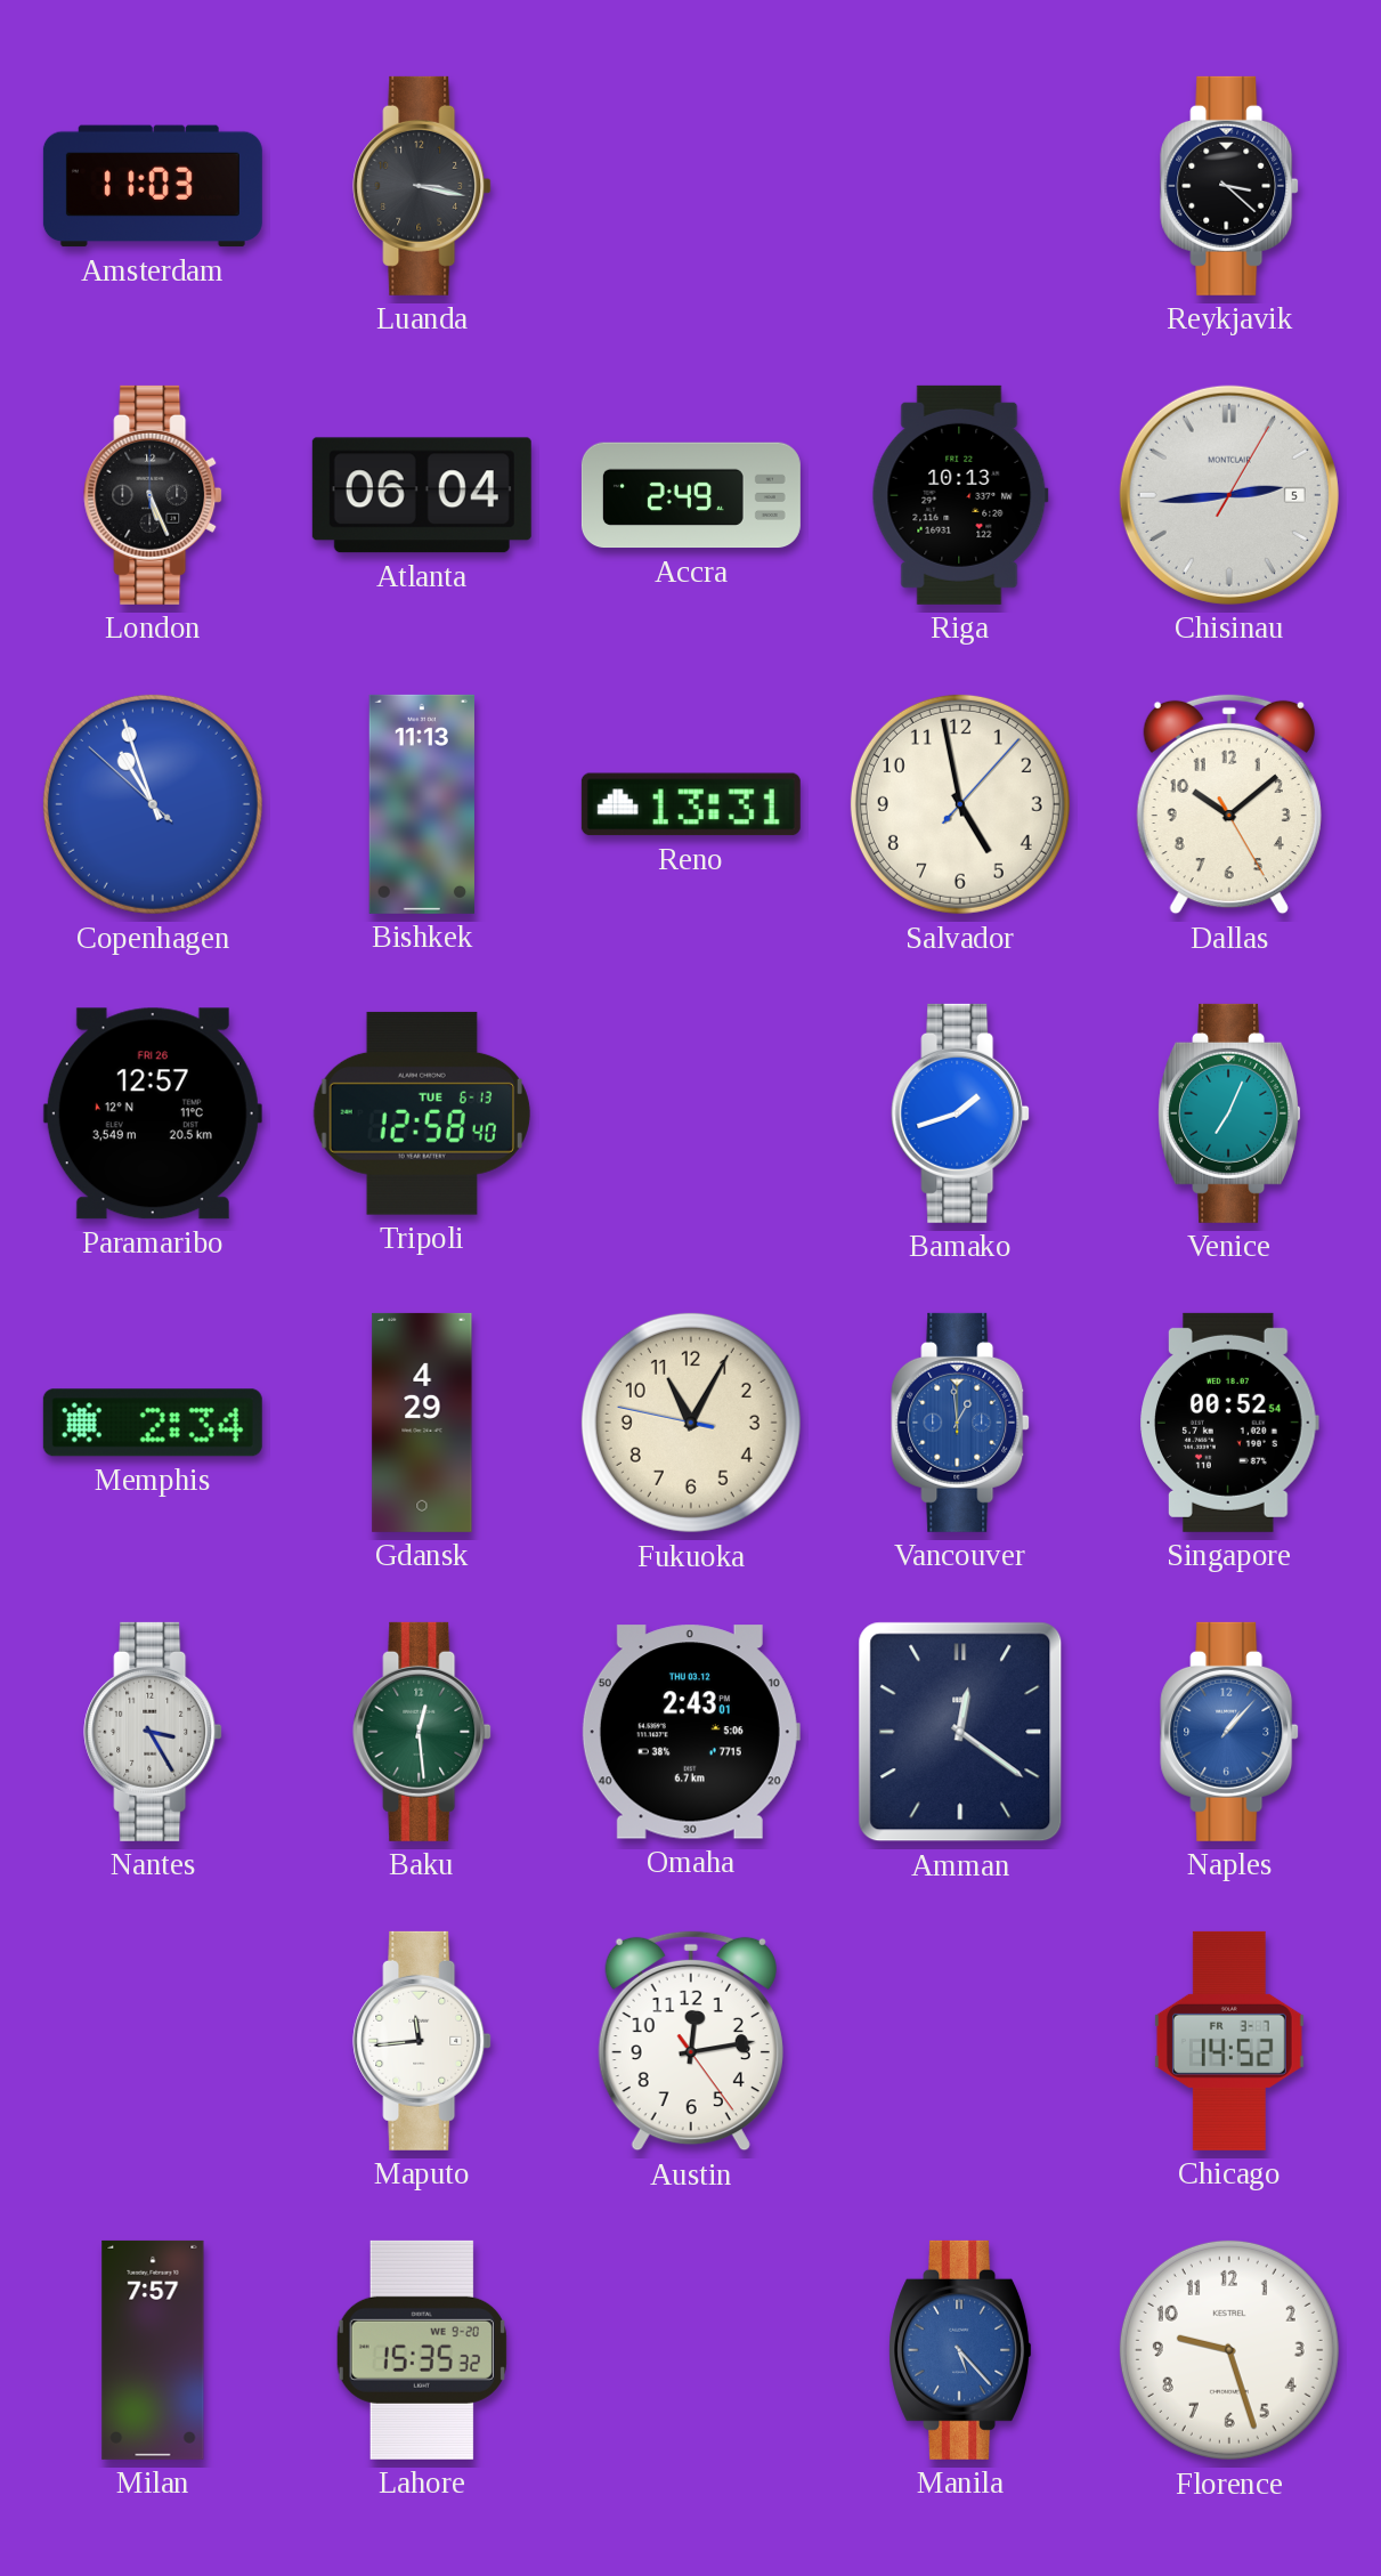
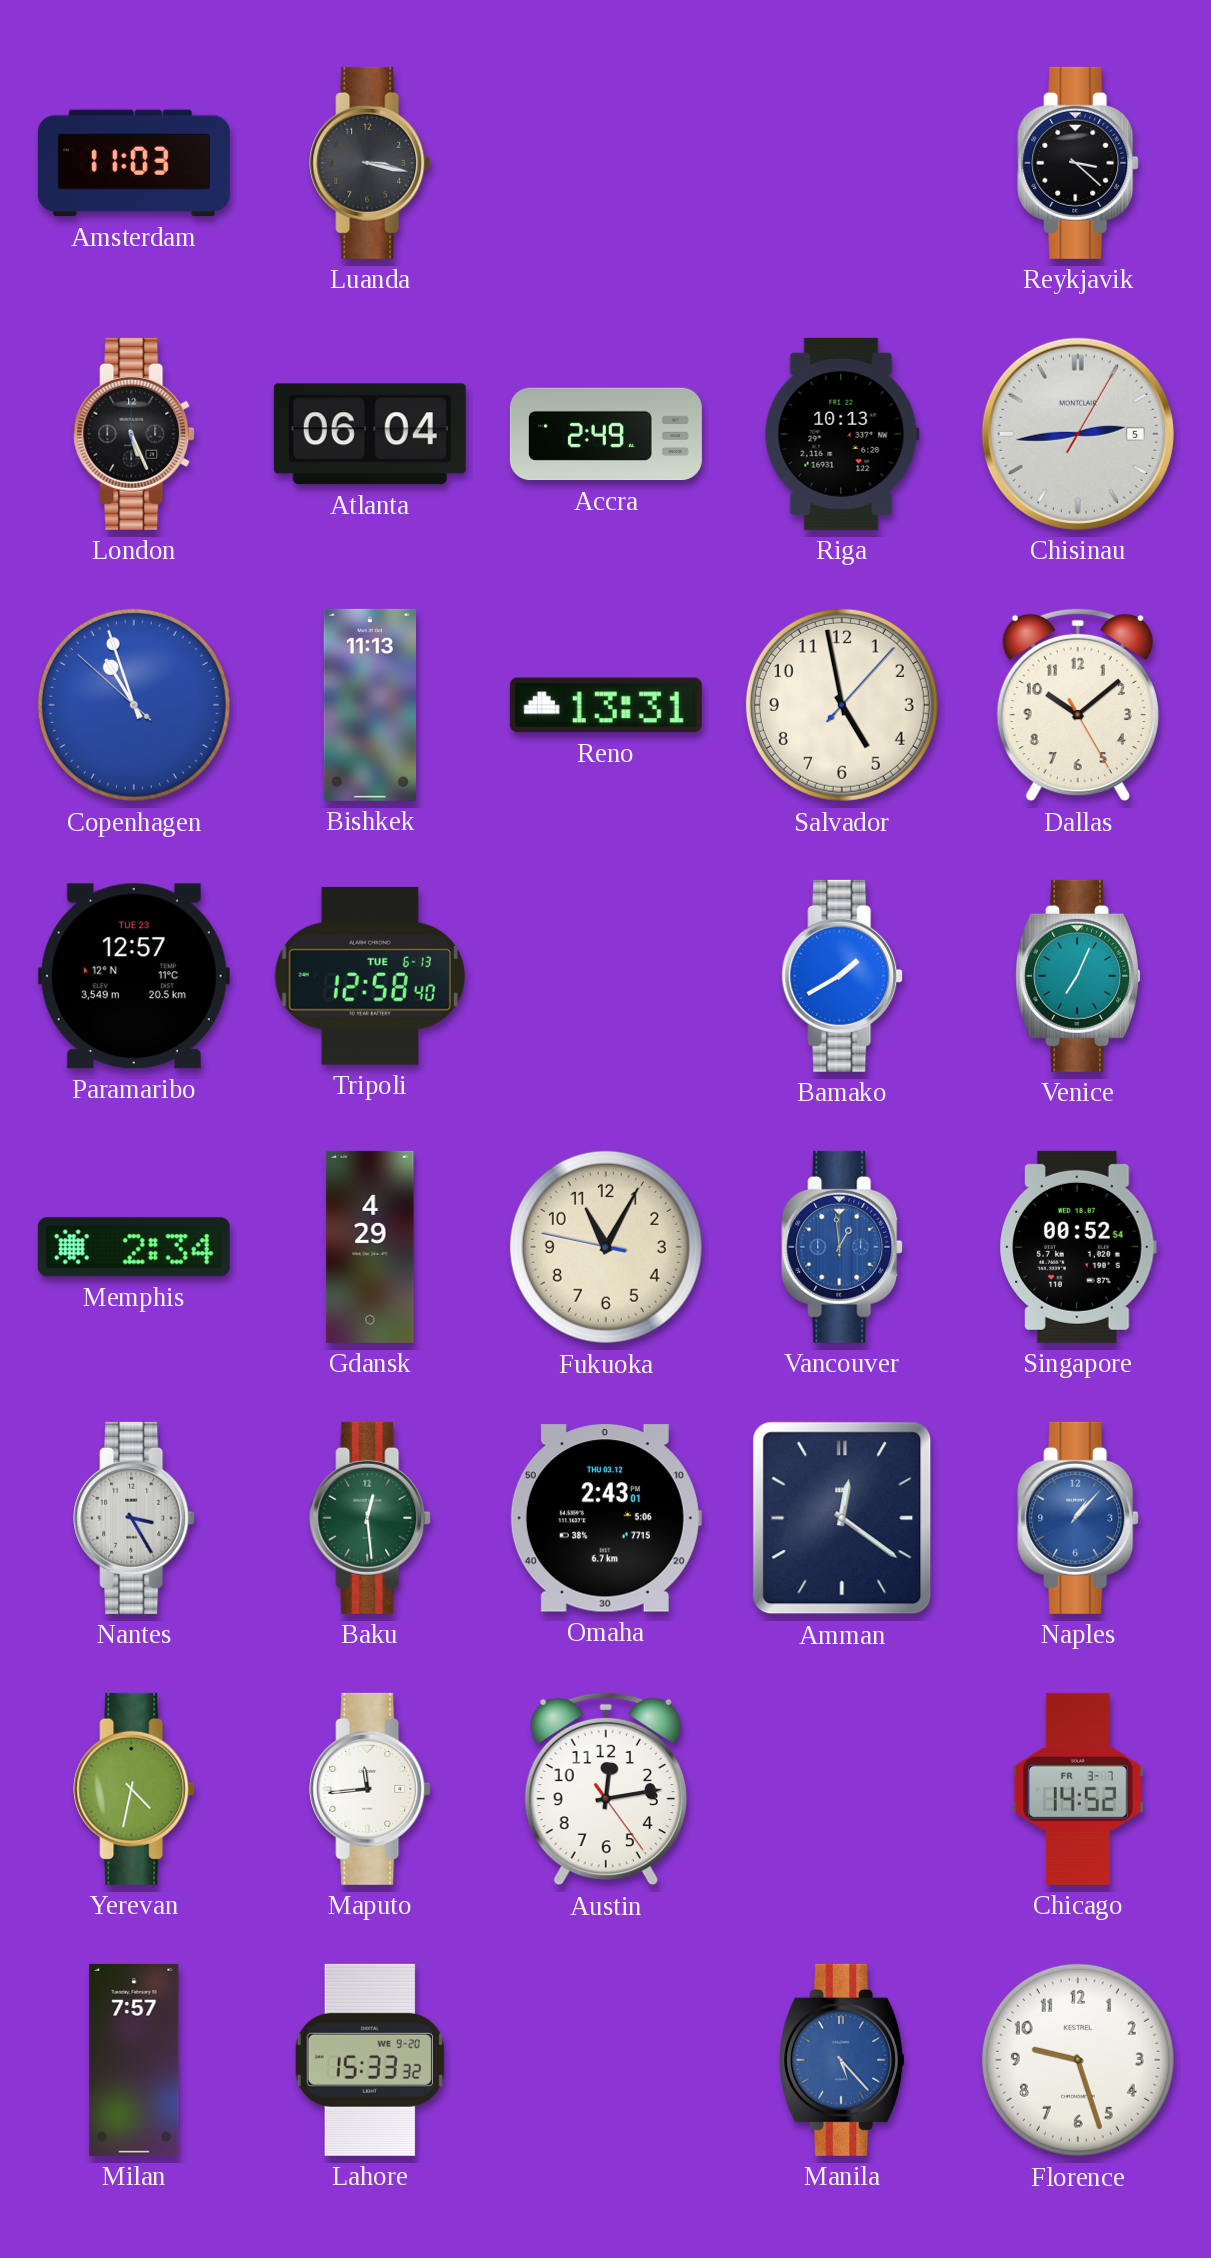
Paramaribo date: FRI 26 -> TUE 23 (134, 976)
Bamako: 1:42 -> 1:40 (842, 976)
Yerevan: none -> 4:32 (134, 1789)
Lahore: 15:35 -> 15:33 (370, 2060)
